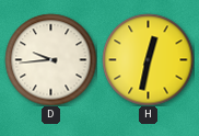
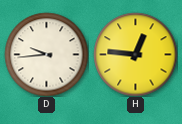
H: 12:32 -> 12:46 (135, 54)
